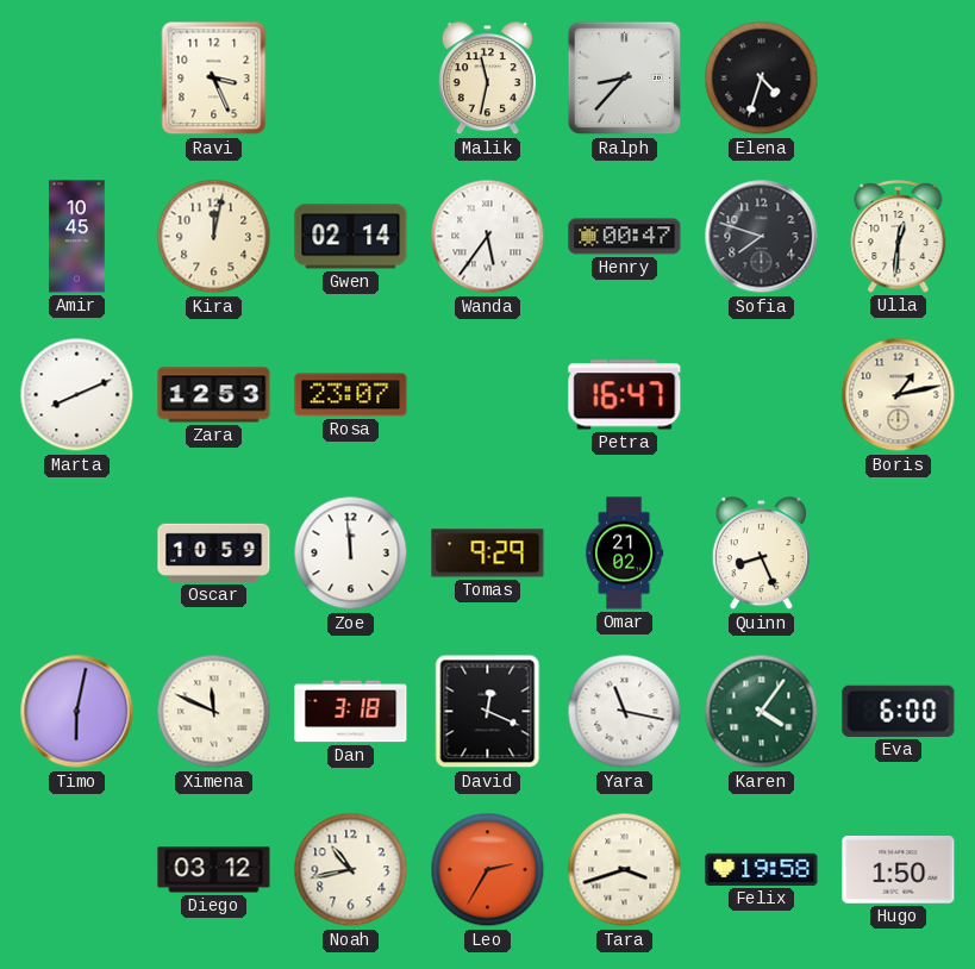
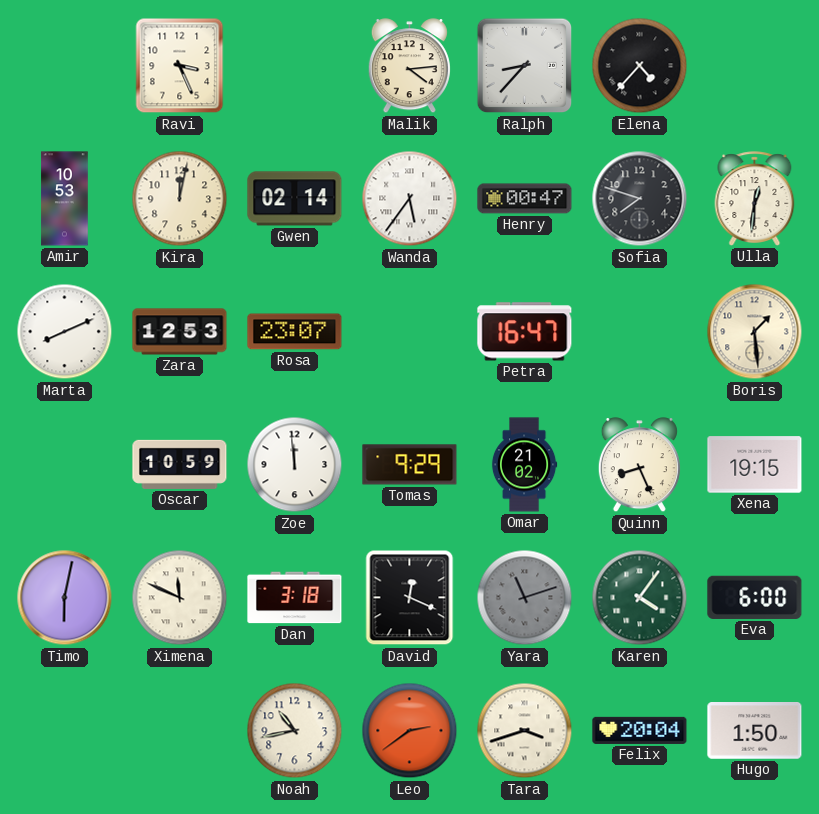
Malik: 11:32 -> 4:14 (409, 66)
Elena: 4:33 -> 4:37 (640, 66)
Amir: 10:45 -> 10:53 (65, 199)
Boris: 1:13 -> 1:29 (755, 332)
Xena: none -> 19:15 (755, 465)
Yara: 11:17 -> 11:12 (525, 598)
Yara dial: white -> grey (525, 598)
Diego: 03:12 -> none (214, 870)
Leo: 2:35 -> 2:39 (410, 731)
Felix: 19:58 -> 20:04 (640, 730)
